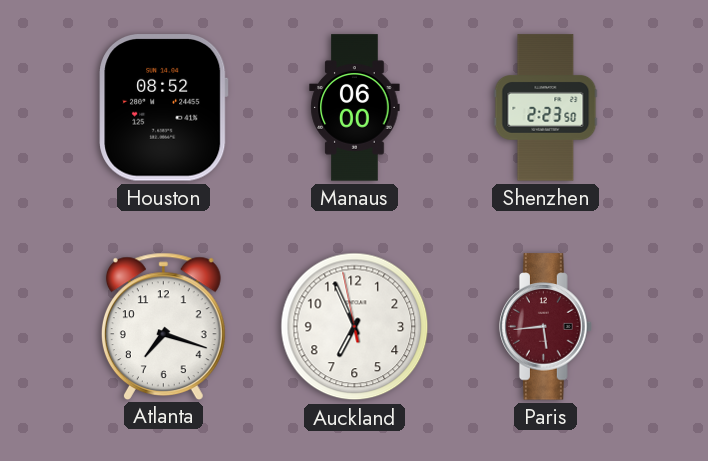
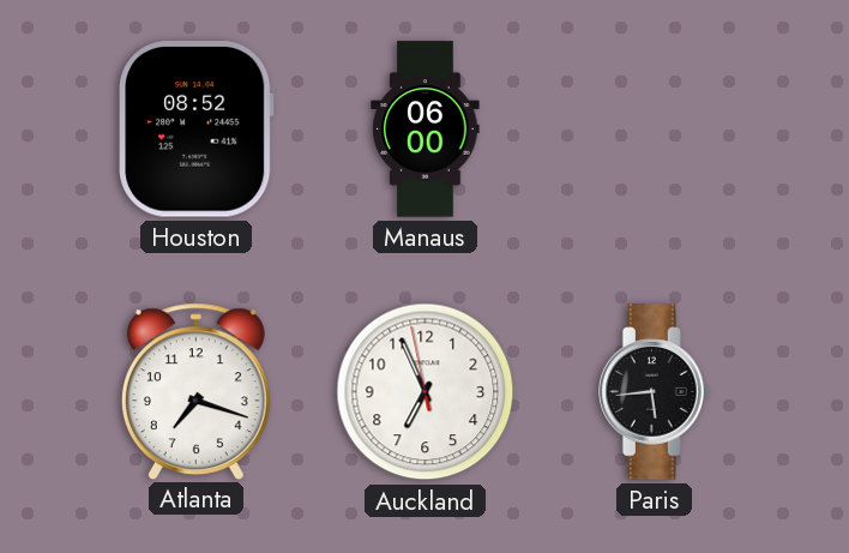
Shenzhen: 2:23 -> none (546, 108)
Paris dial: burgundy -> black (655, 392)
